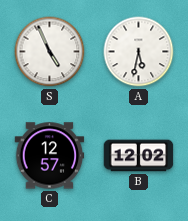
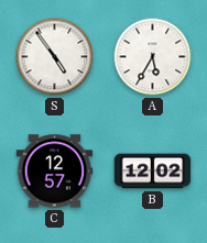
S: 4:56 -> 4:54 (55, 57)
A: 5:32 -> 5:35 (153, 57)
